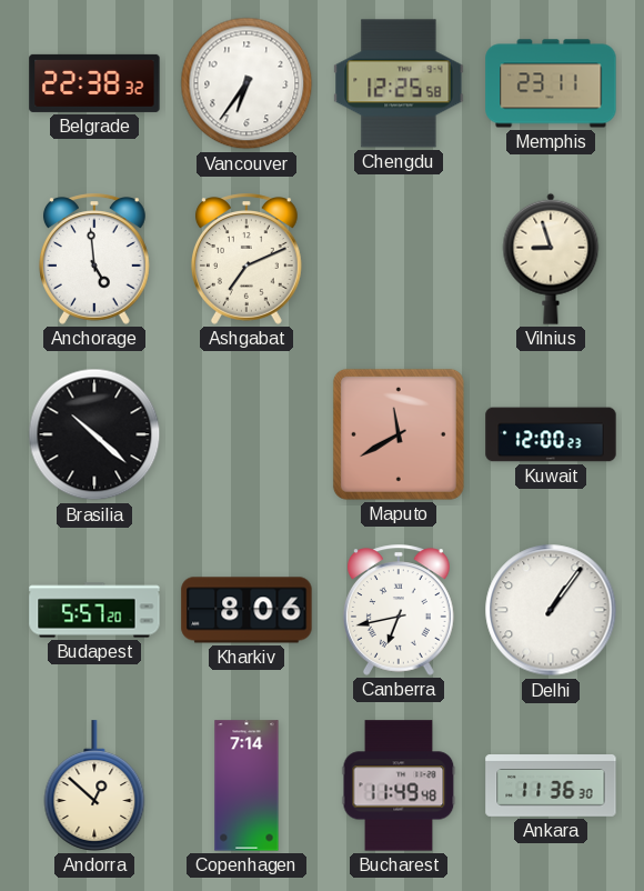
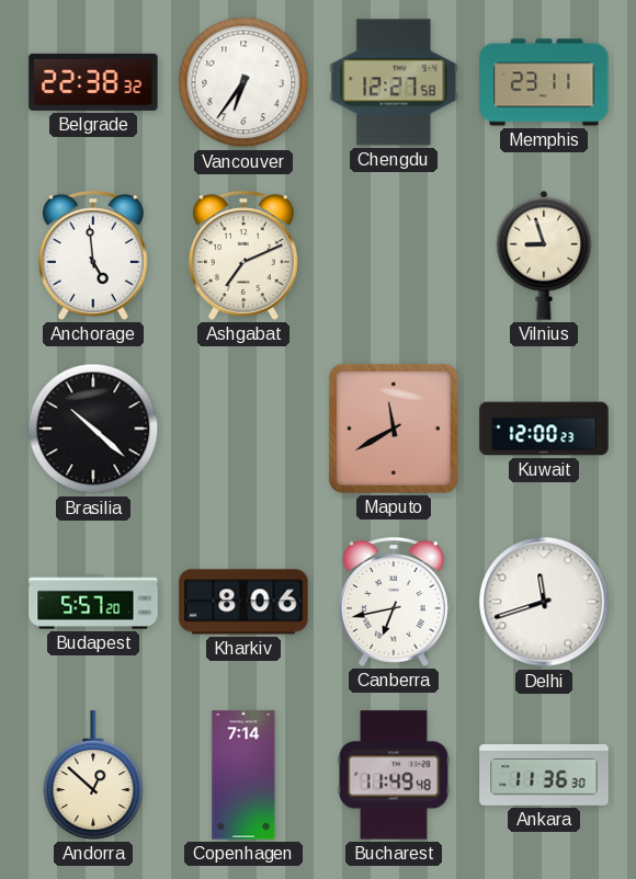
Chengdu: 12:25 -> 12:27 (394, 82)
Delhi: 1:06 -> 11:42 (544, 602)
